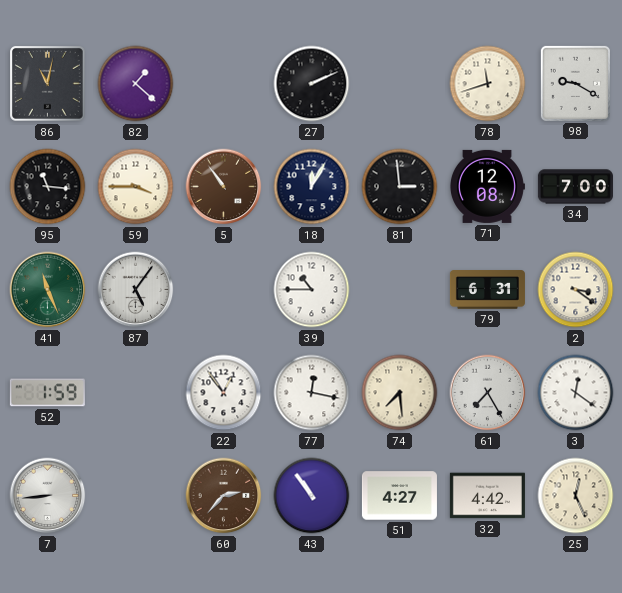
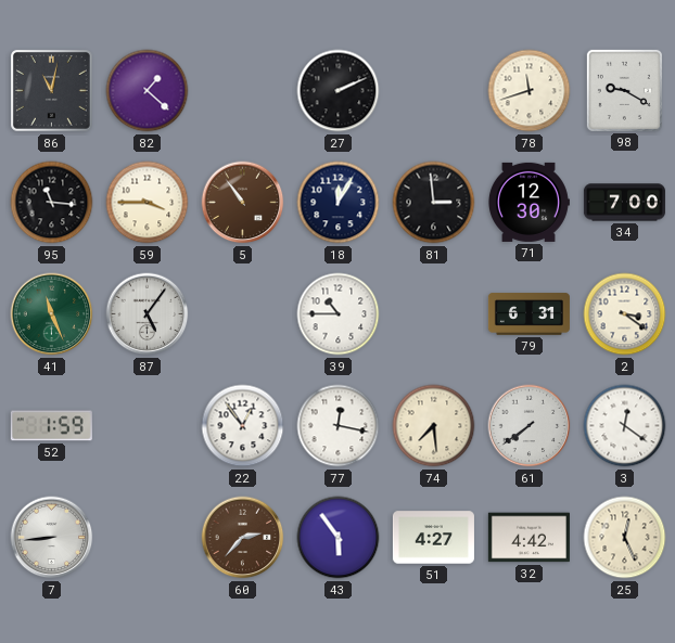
71: 12:08 -> 12:30 (528, 202)
61: 7:25 -> 7:39 (530, 426)
43: 10:54 -> 5:54 (339, 538)
